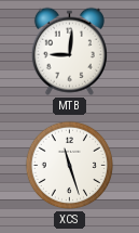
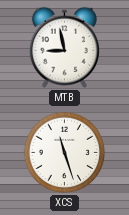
MTB: 9:01 -> 8:58 (64, 47)
